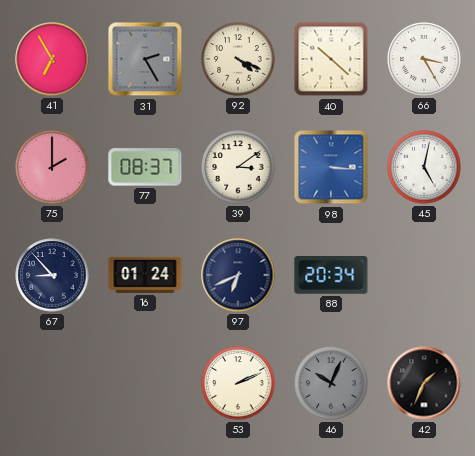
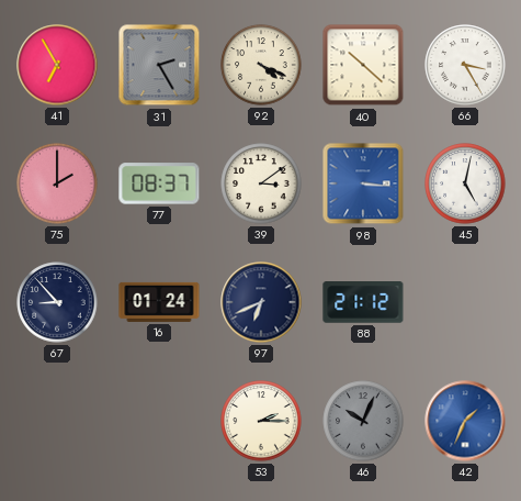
88: 20:34 -> 21:12 (363, 303)
53: 2:11 -> 2:15 (261, 421)
42 dial: black -> blue (465, 421)
